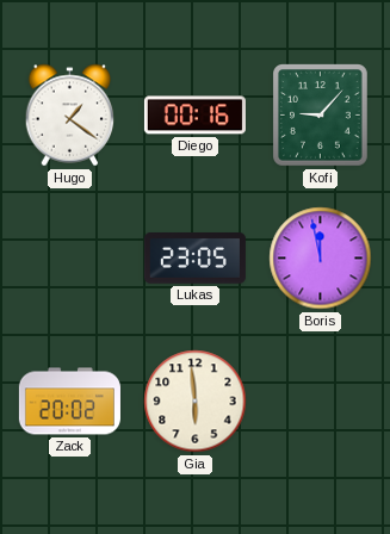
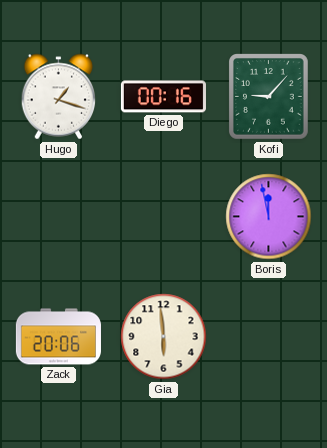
Hugo: 1:21 -> 1:18 (59, 97)
Lukas: 23:05 -> none (194, 259)
Zack: 20:02 -> 20:06 (58, 337)
